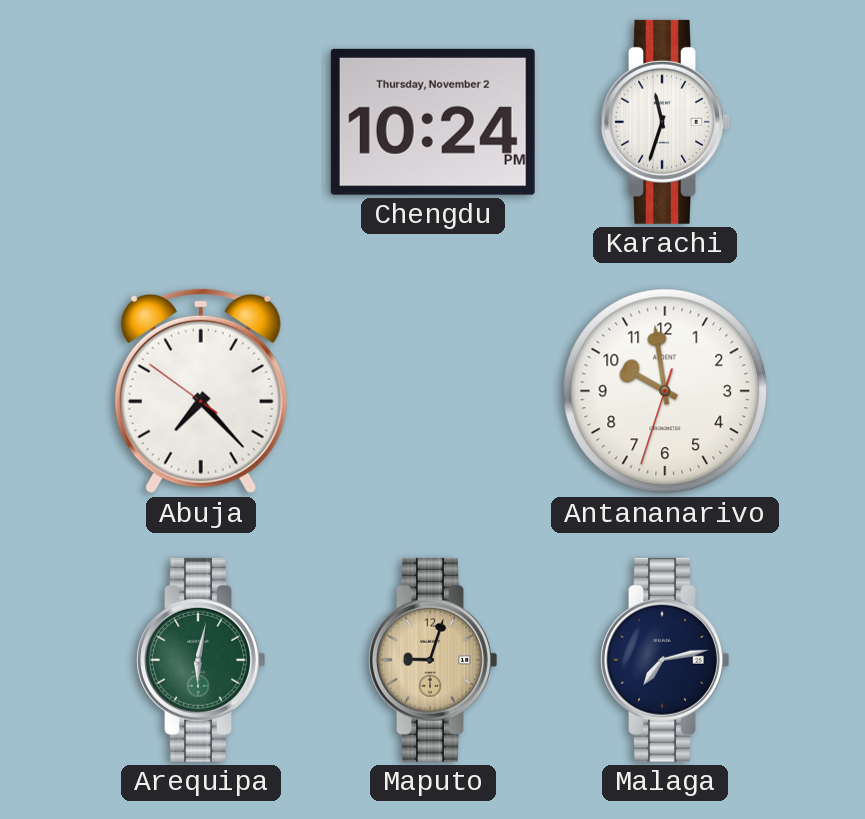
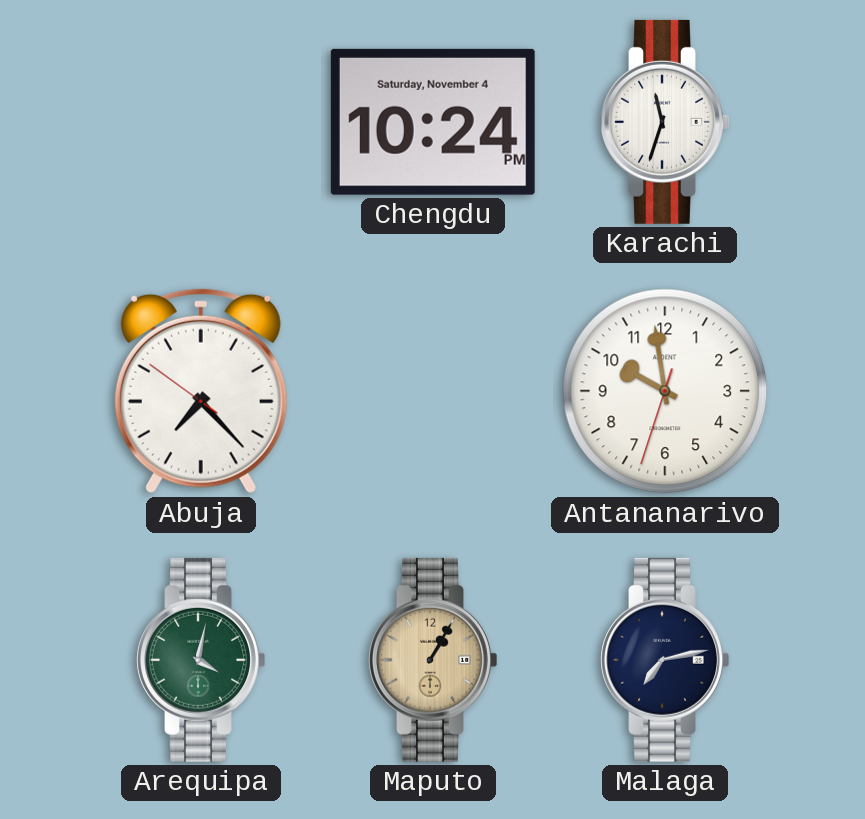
Chengdu date: Thursday, November 2 -> Saturday, November 4 (433, 122)
Arequipa: 6:02 -> 4:02 (201, 660)
Maputo: 9:03 -> 1:05 (433, 660)
